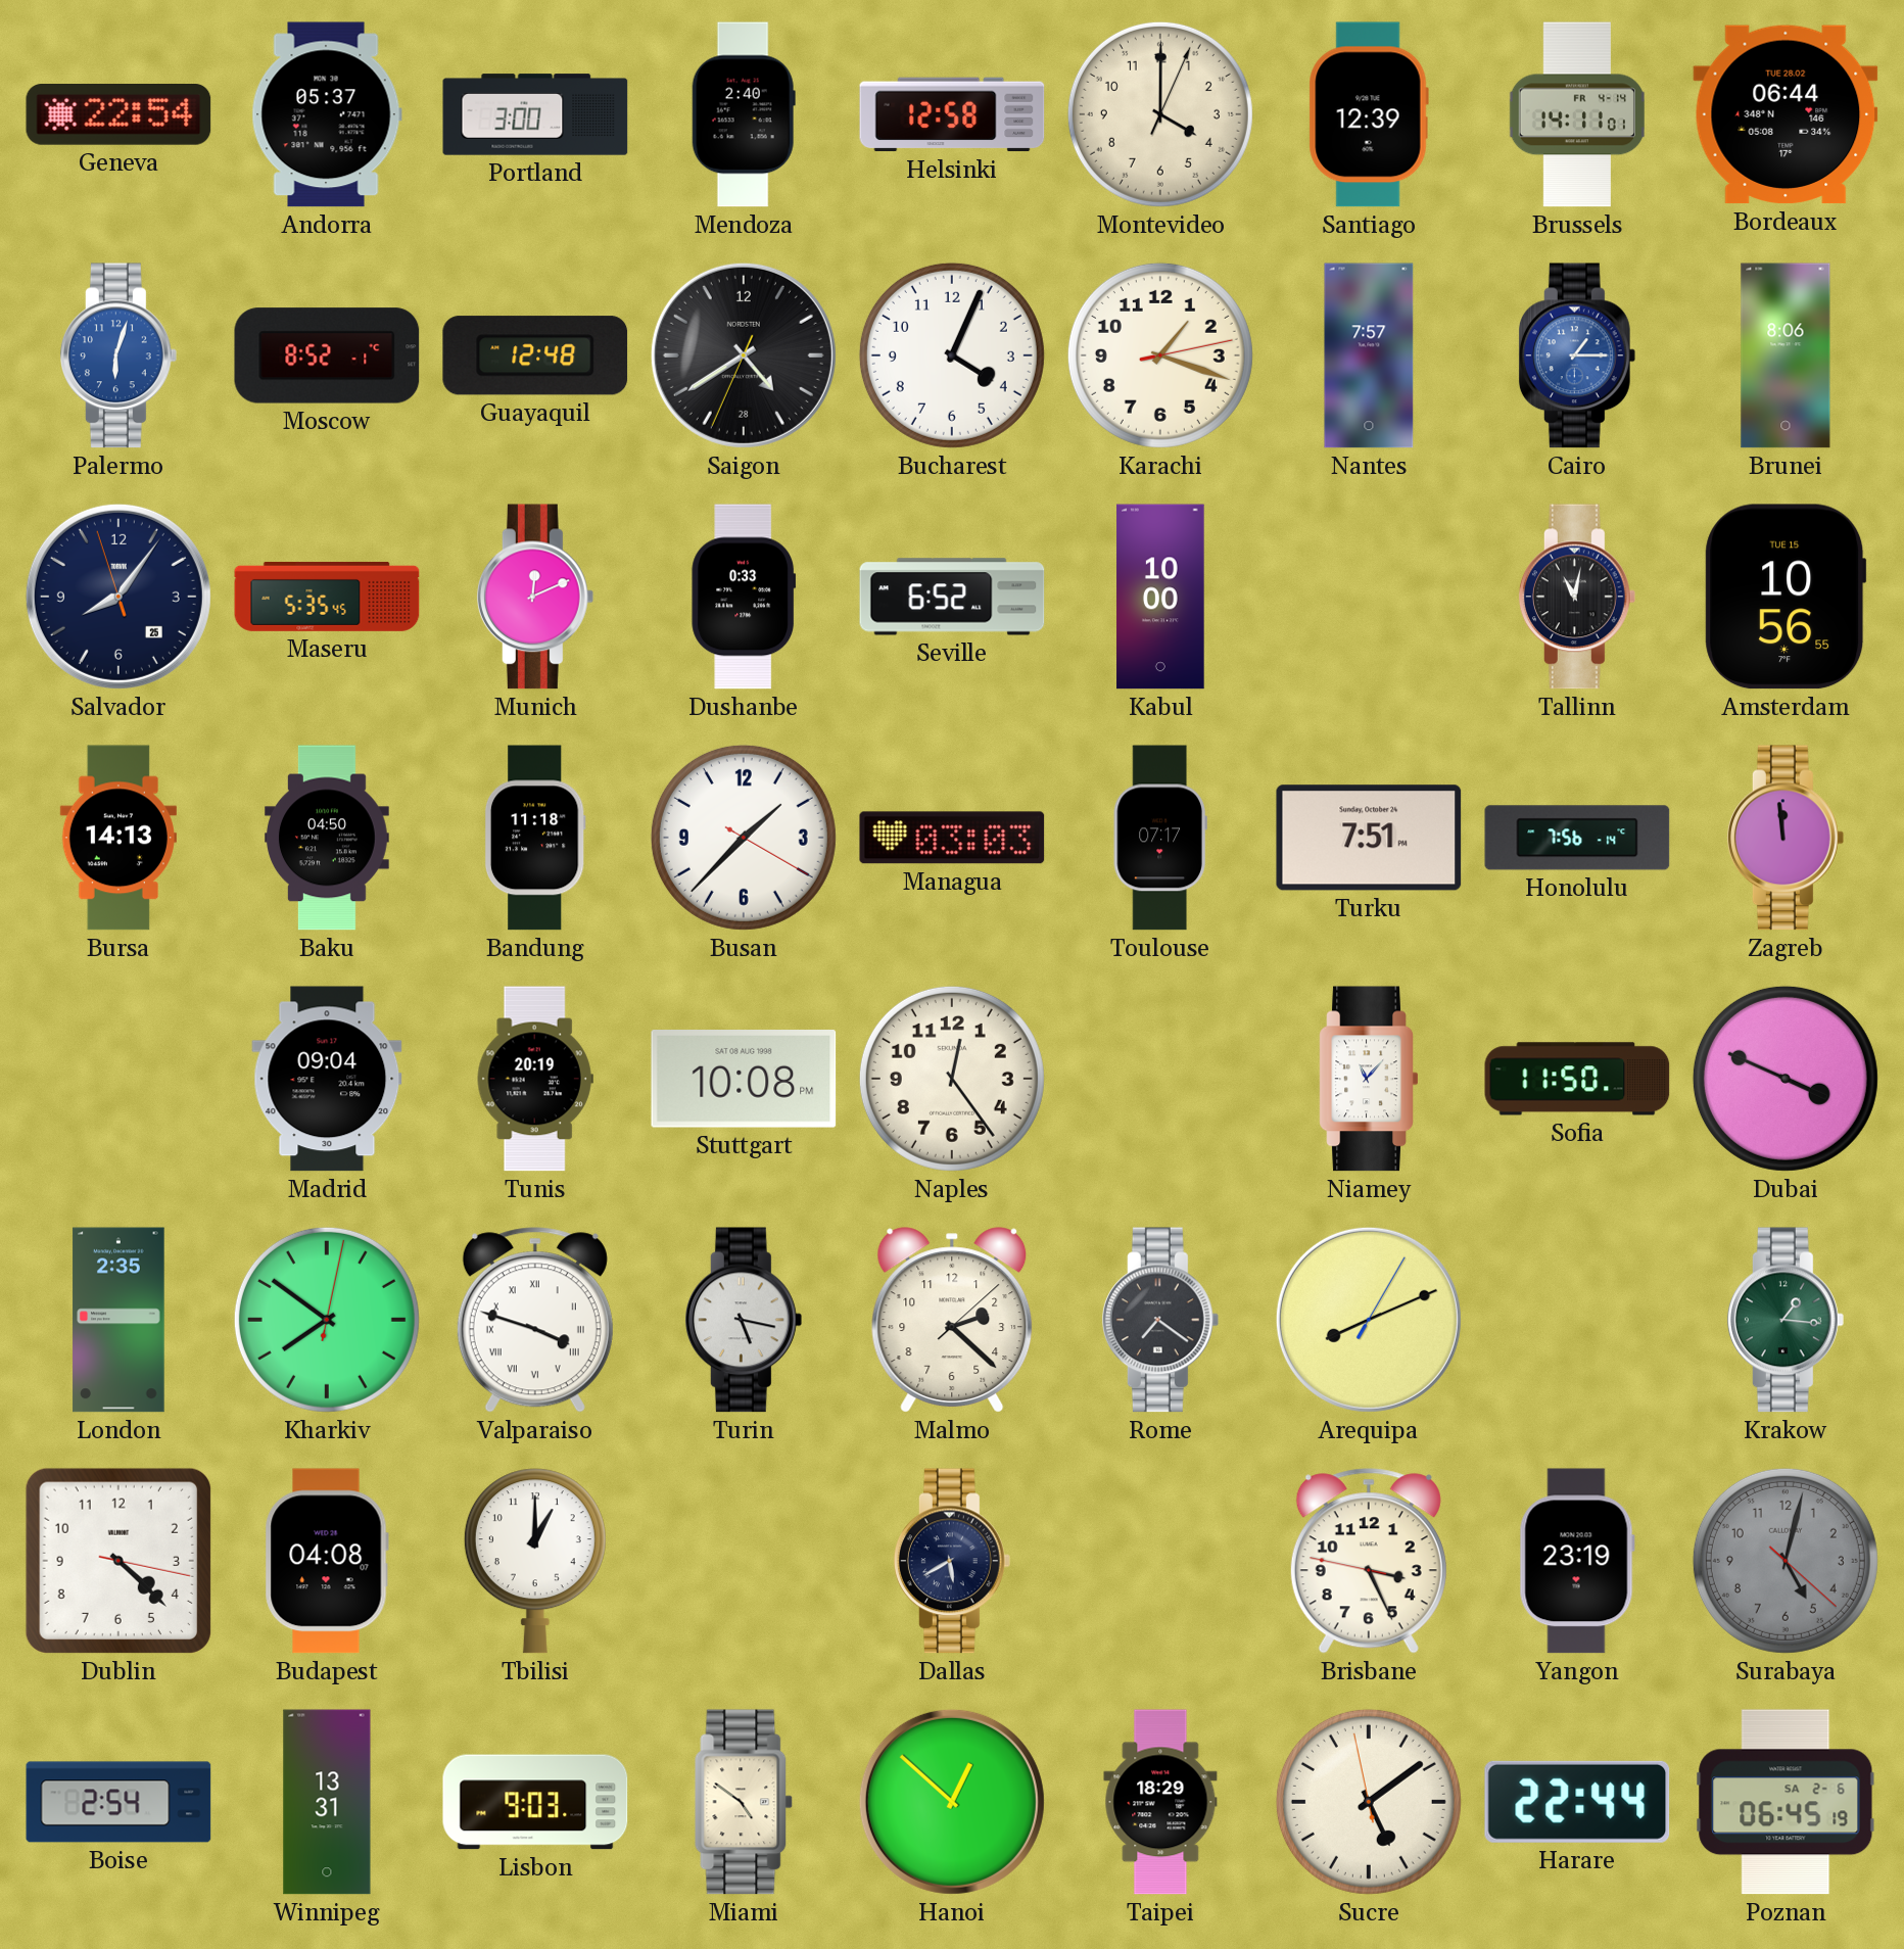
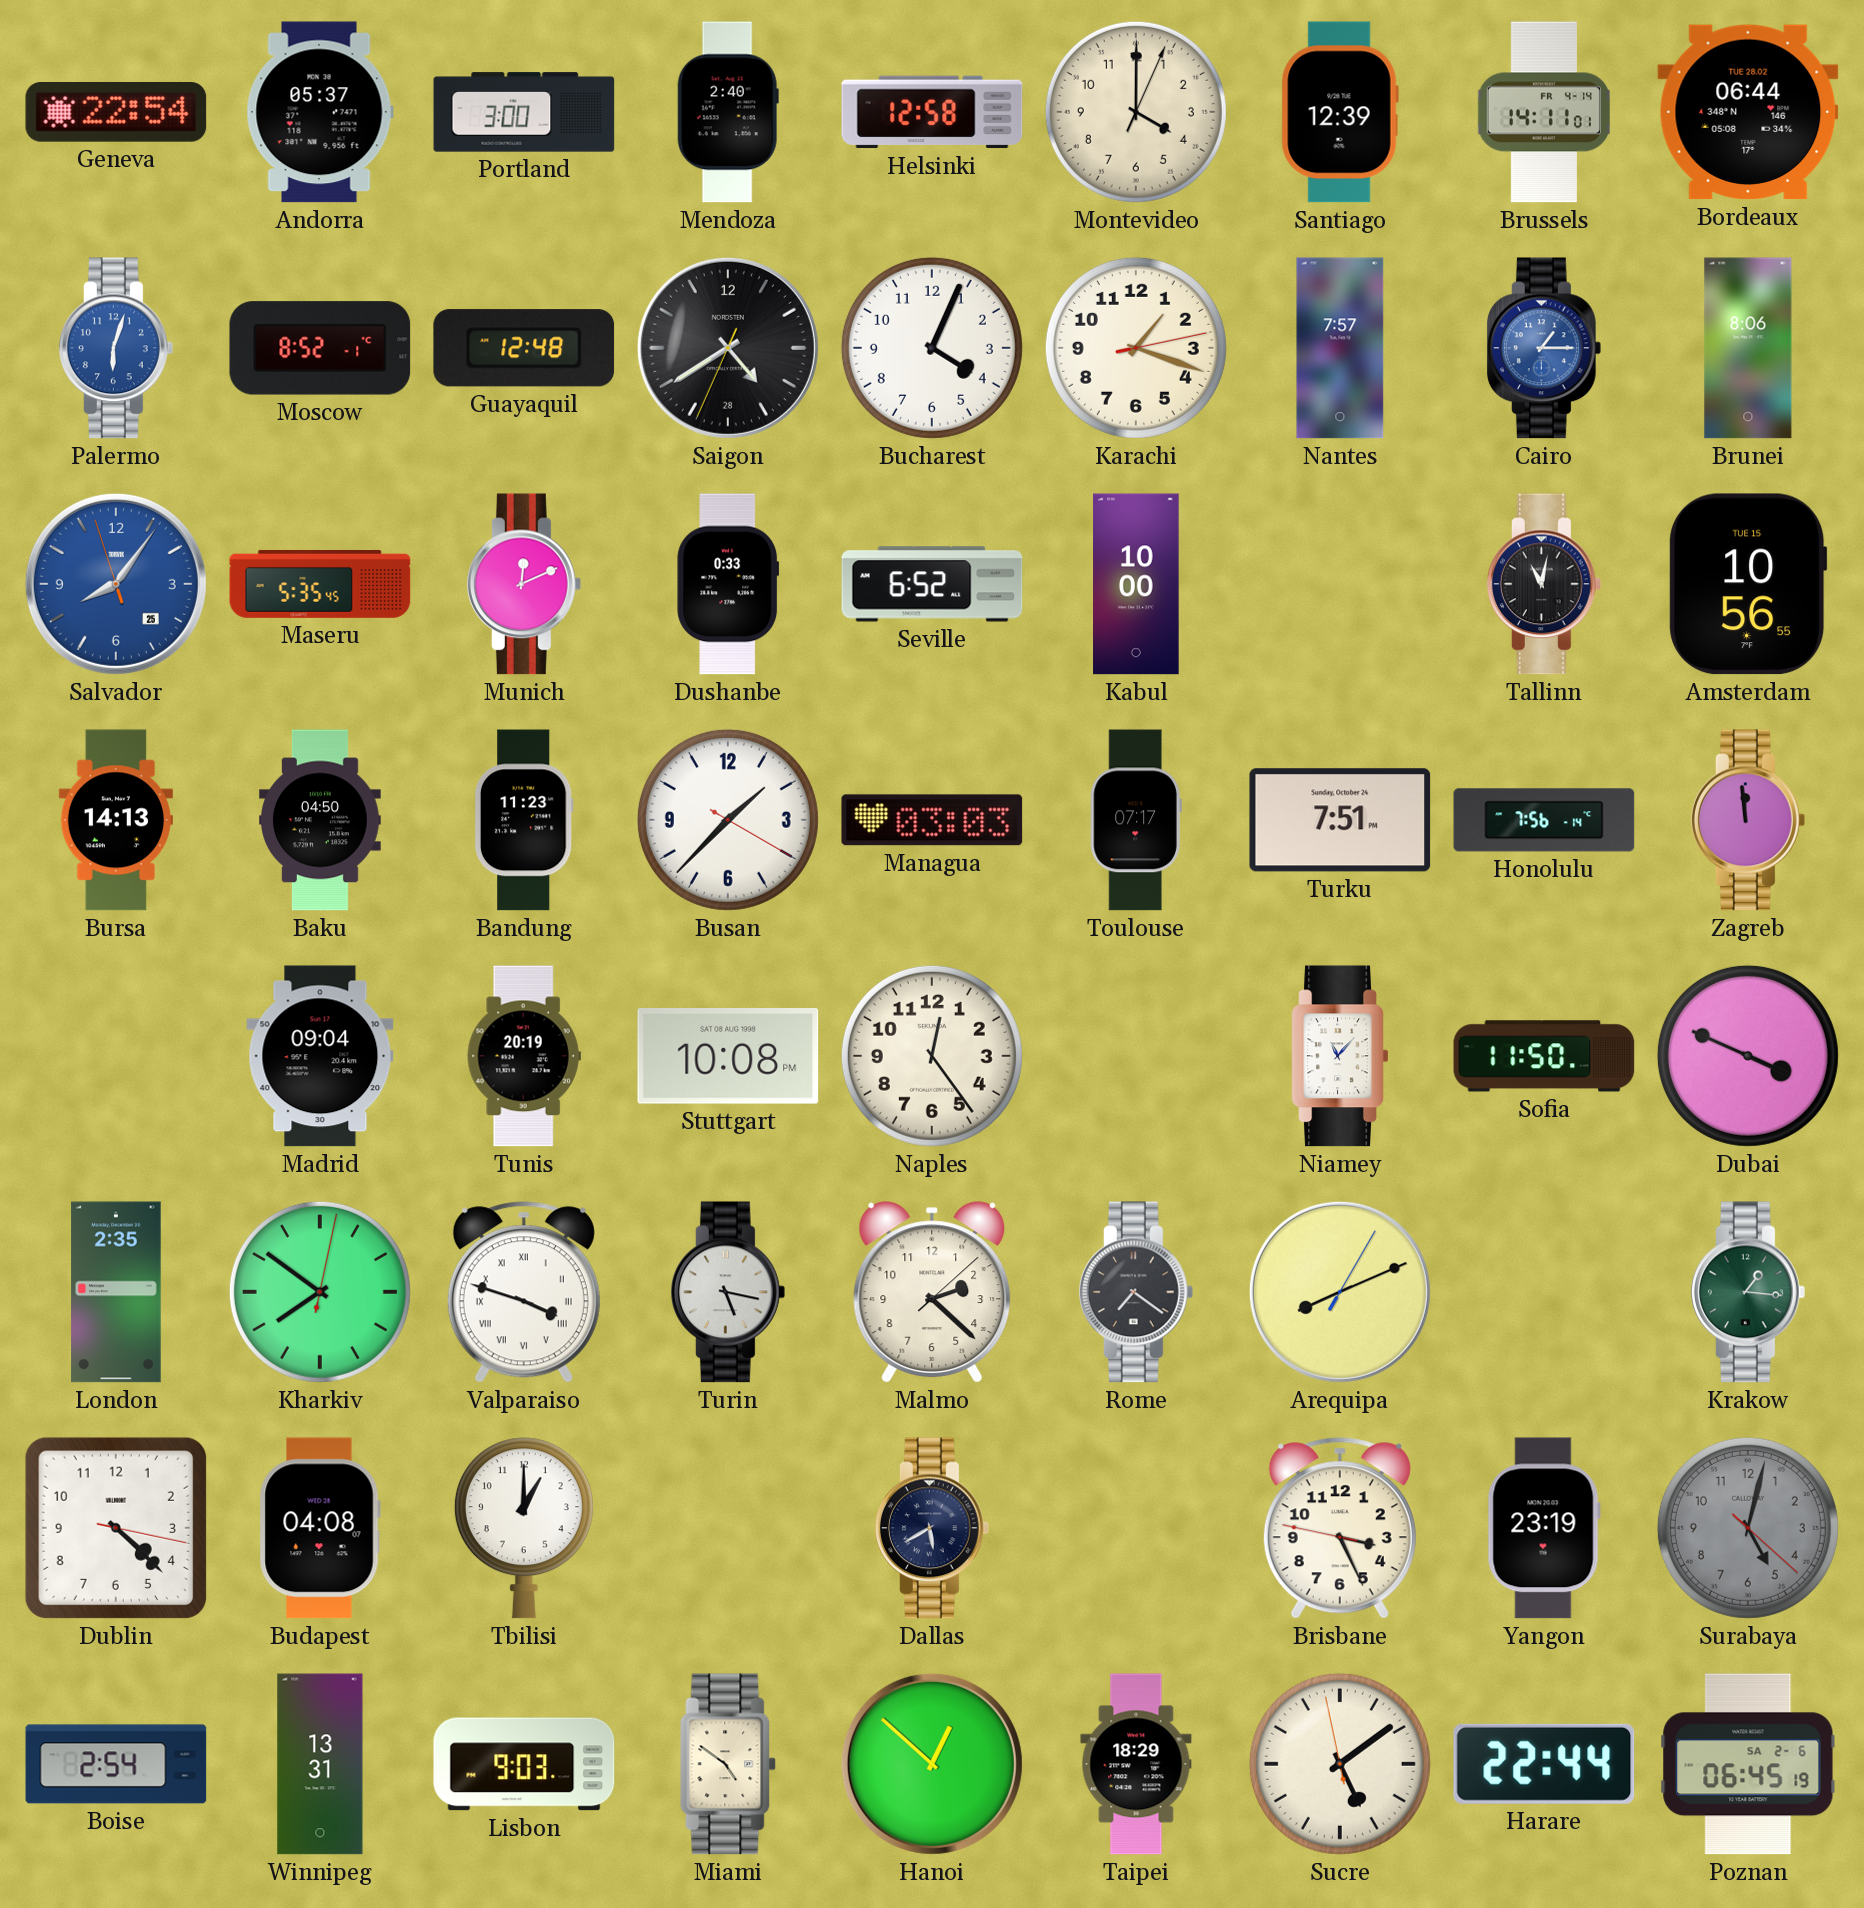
Salvador dial: navy -> blue (116, 584)
Bandung: 11:18 -> 11:23 (524, 820)
